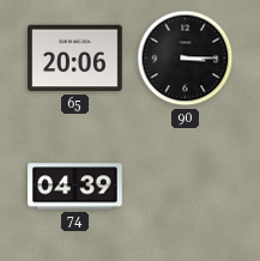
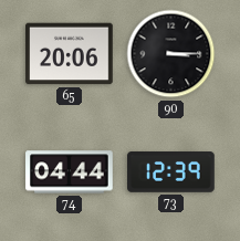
74: 04:39 -> 04:44 (70, 172)
73: none -> 12:39 (171, 172)
